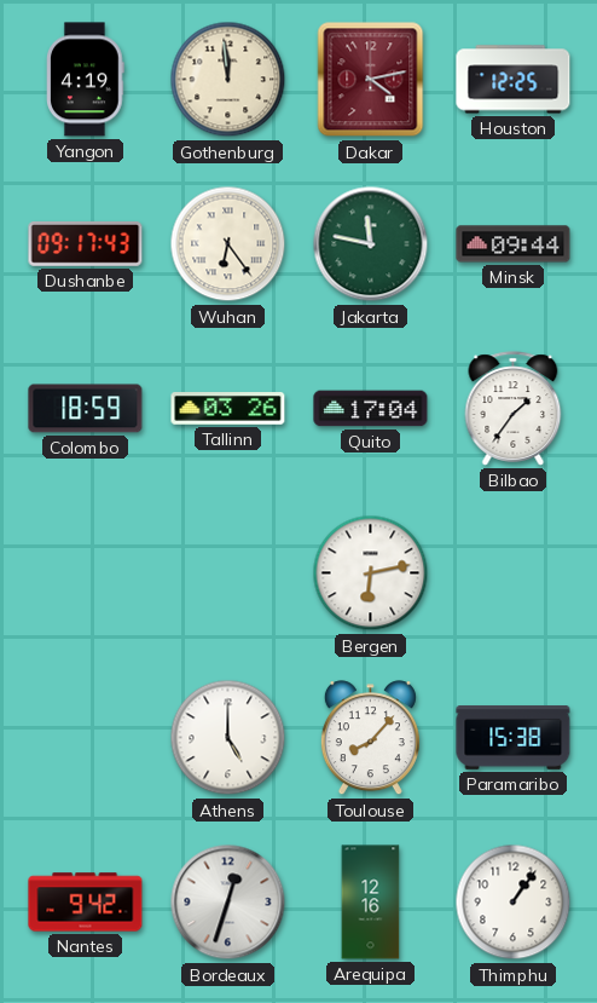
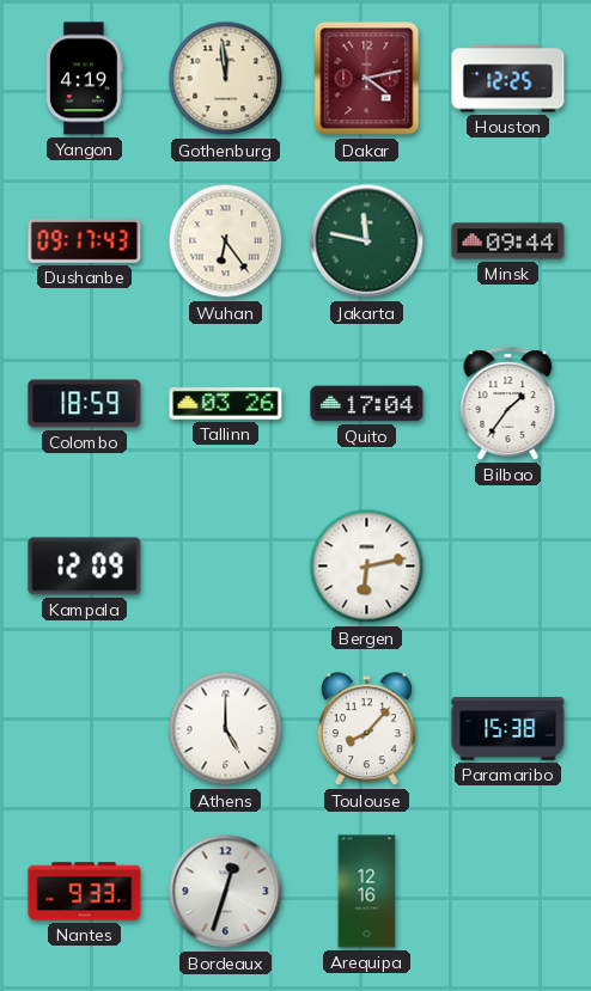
Kampala: none -> 12:09 (85, 567)
Nantes: 9:42 -> 9:33 (85, 892)
Thimphu: 1:06 -> none (514, 903)
